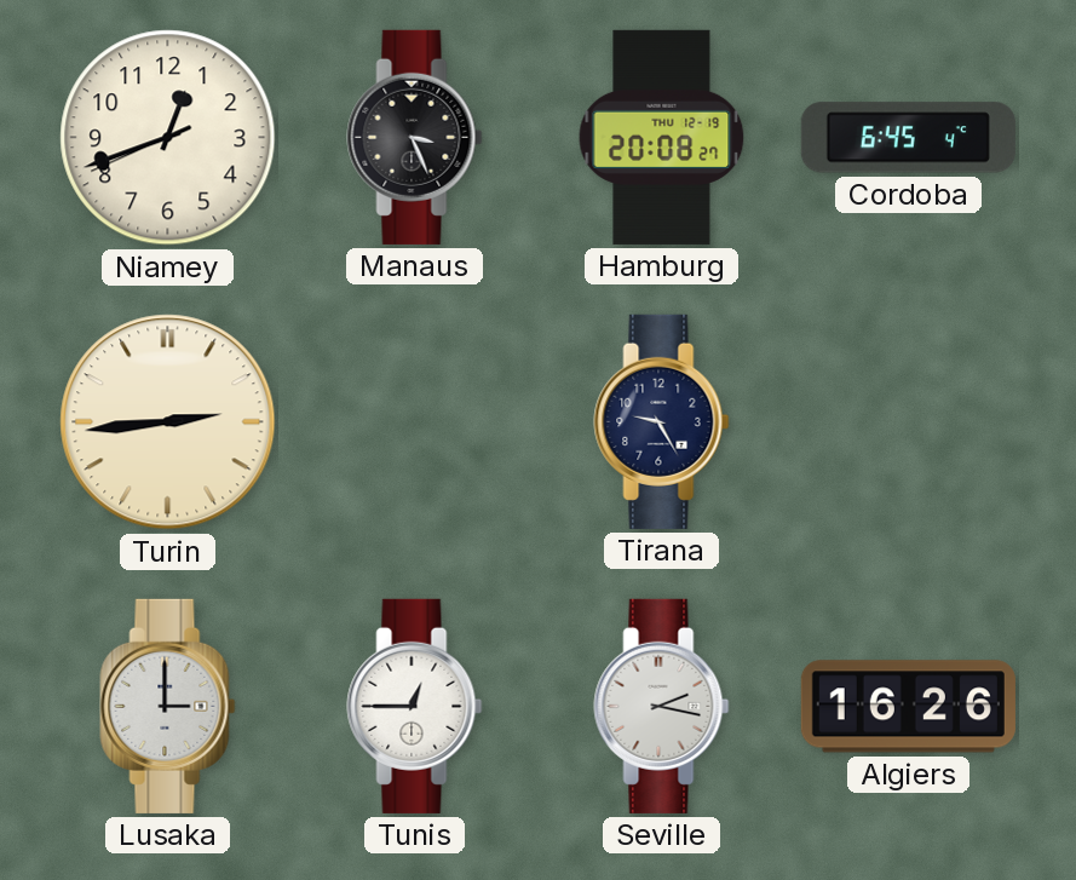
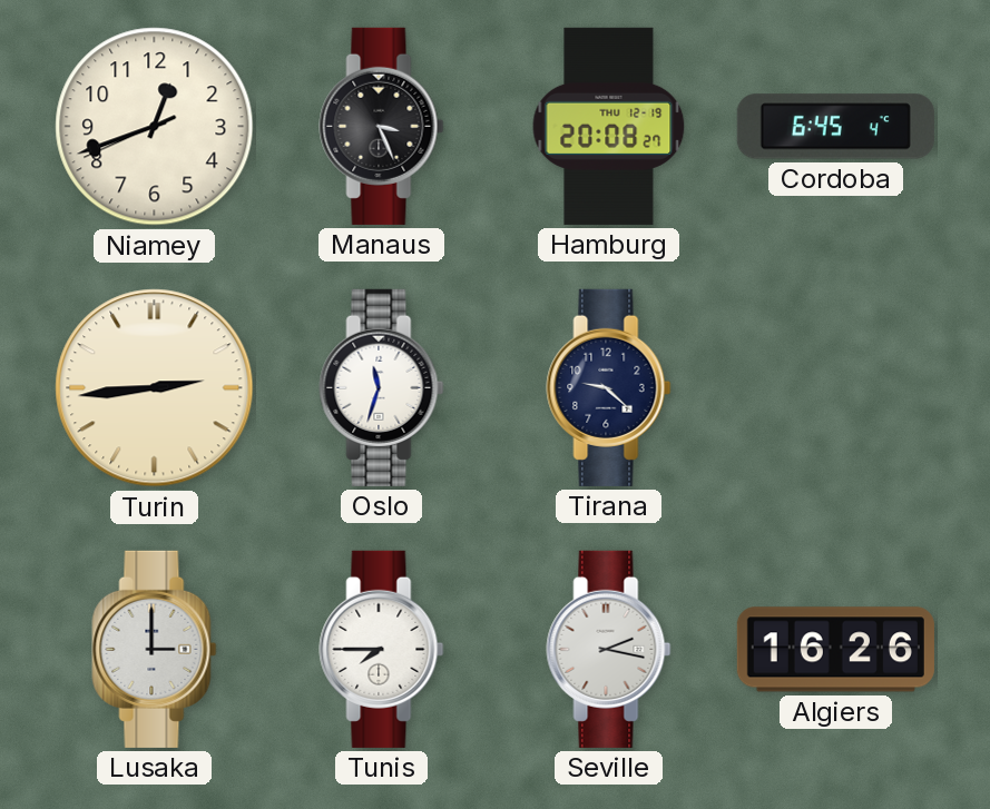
Oslo: none -> 11:33 (382, 387)
Tirana: 9:25 -> 9:22 (609, 387)
Tunis: 12:45 -> 7:45 (382, 649)
